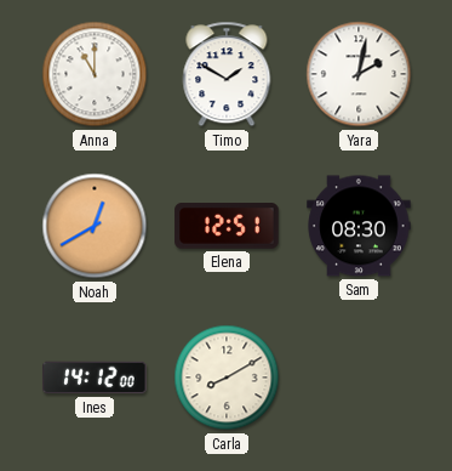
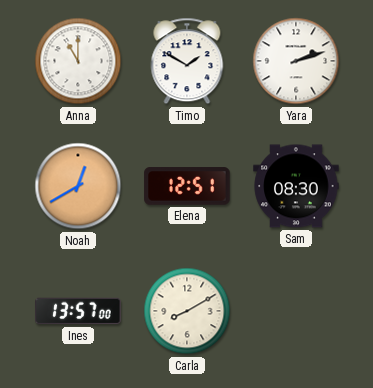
Yara: 2:02 -> 2:12 (296, 61)
Ines: 14:12 -> 13:57 (78, 311)
